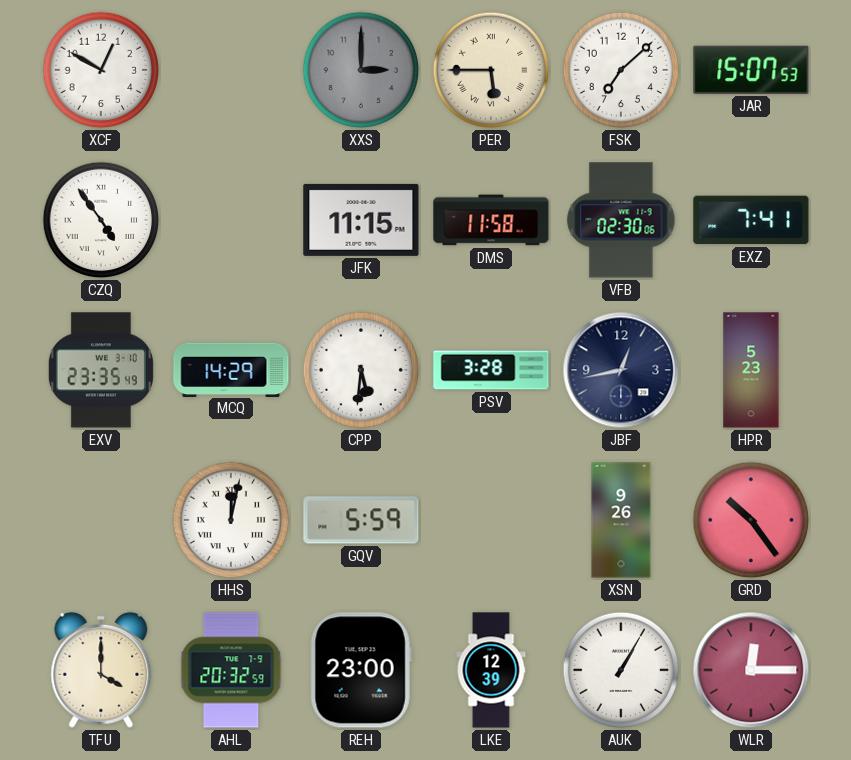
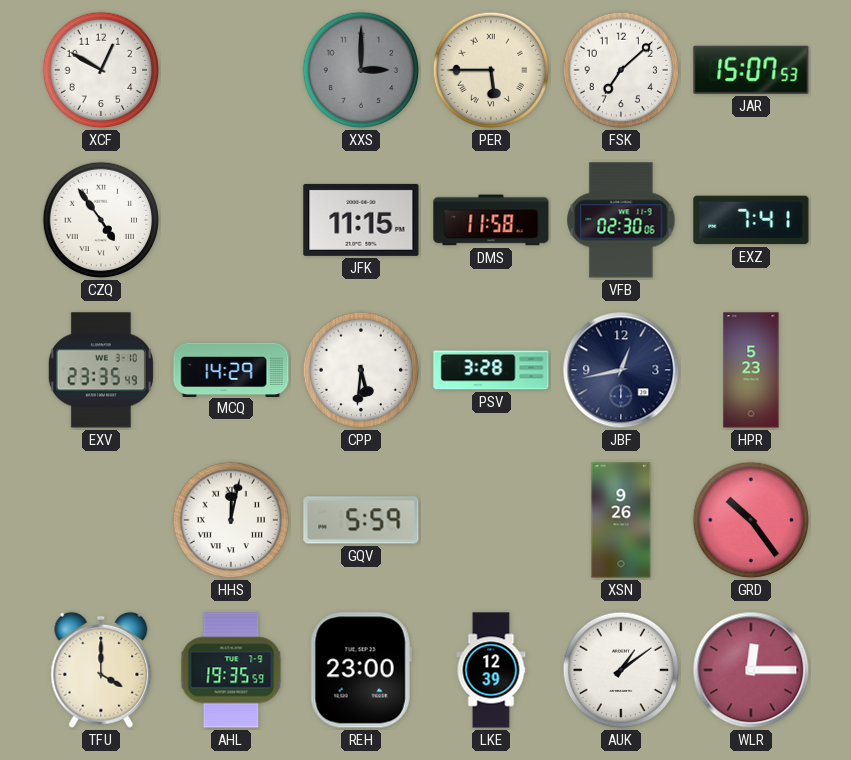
AHL: 20:32 -> 19:35 (231, 670)
AUK: 1:05 -> 1:09 (621, 670)
